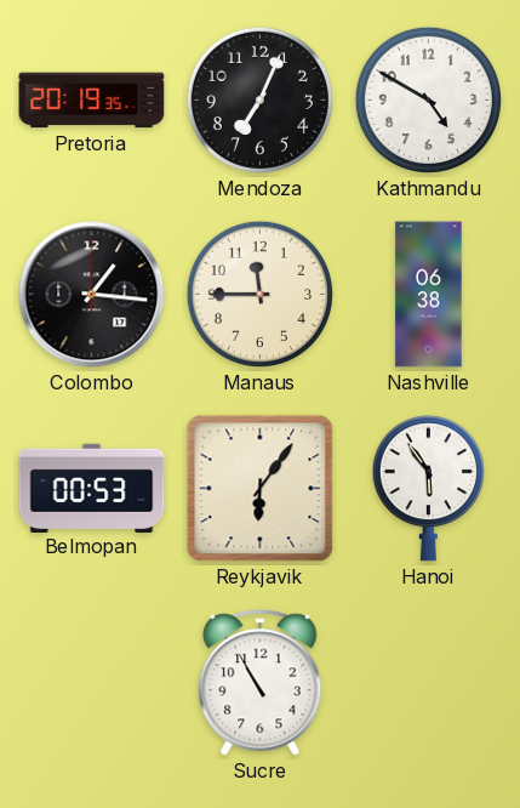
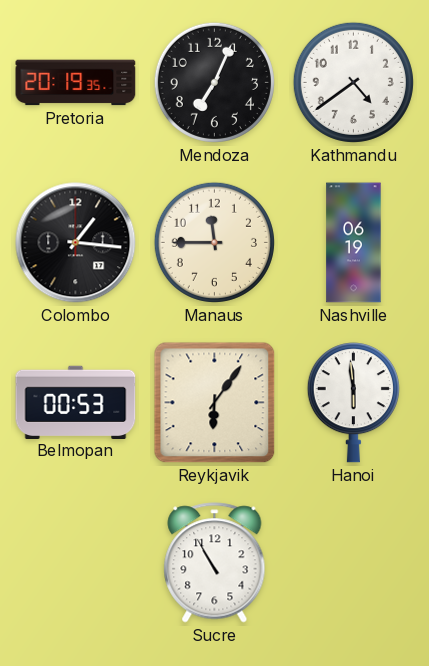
Kathmandu: 4:50 -> 4:39 (353, 82)
Nashville: 06:38 -> 06:19 (354, 243)
Hanoi: 5:54 -> 5:59 (353, 403)
